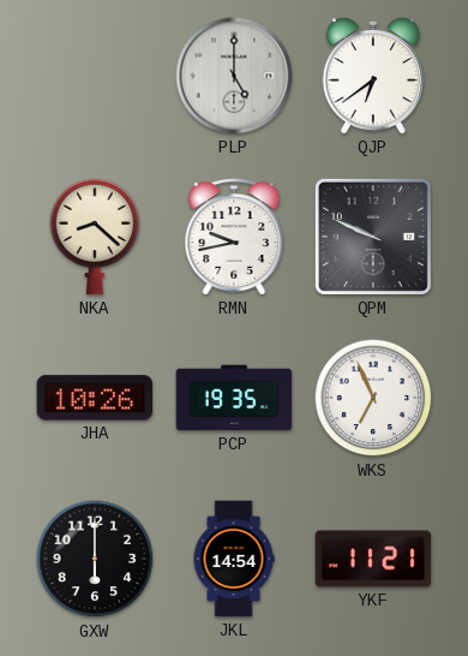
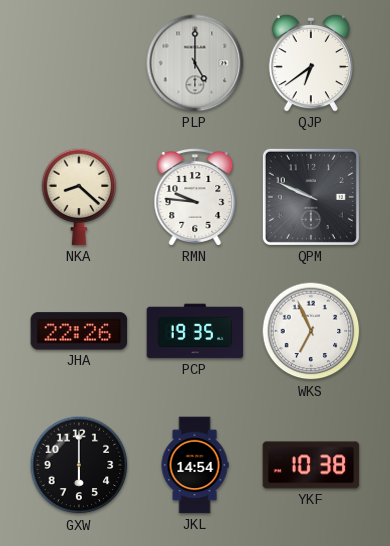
RMN: 9:43 -> 9:46 (195, 197)
JHA: 10:26 -> 22:26 (79, 331)
YKF: 11:21 -> 10:38 (311, 465)
